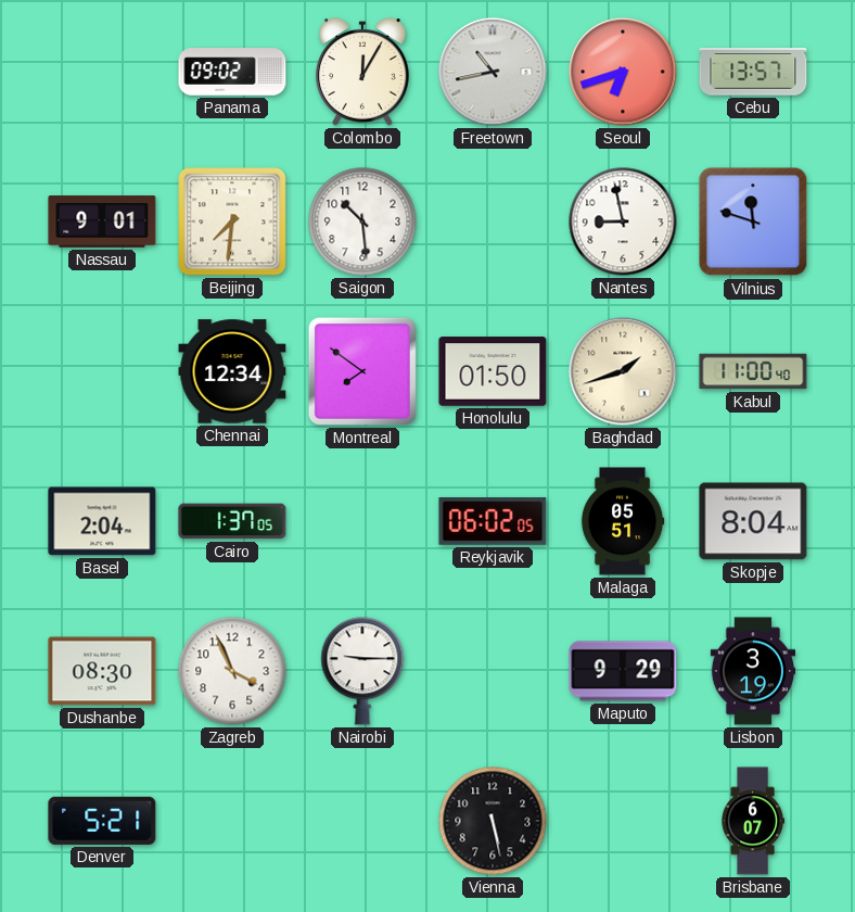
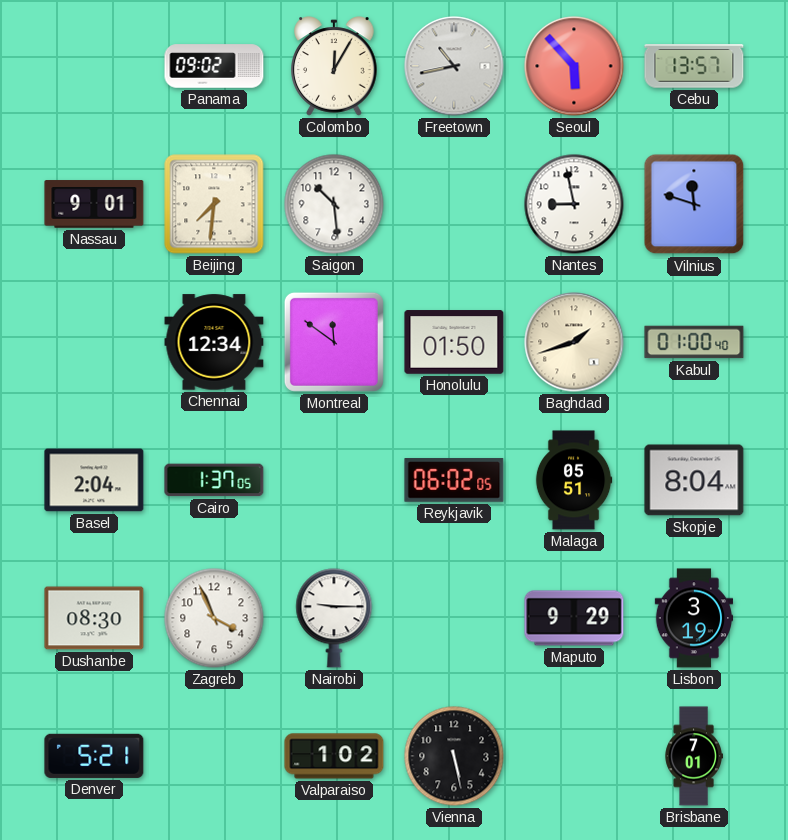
Seoul: 6:42 -> 5:53 (574, 66)
Montreal: 7:51 -> 11:51 (334, 342)
Kabul: 11:00 -> 01:00 (694, 342)
Valparaiso: none -> 1:02 (334, 756)
Brisbane: 6:07 -> 7:01 (693, 756)
